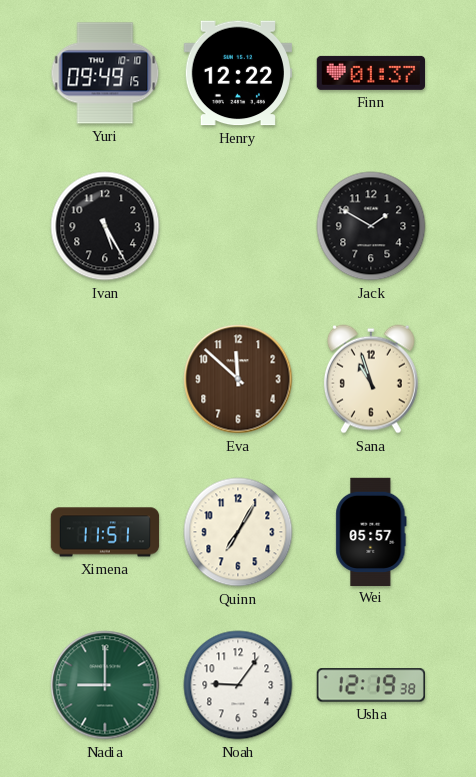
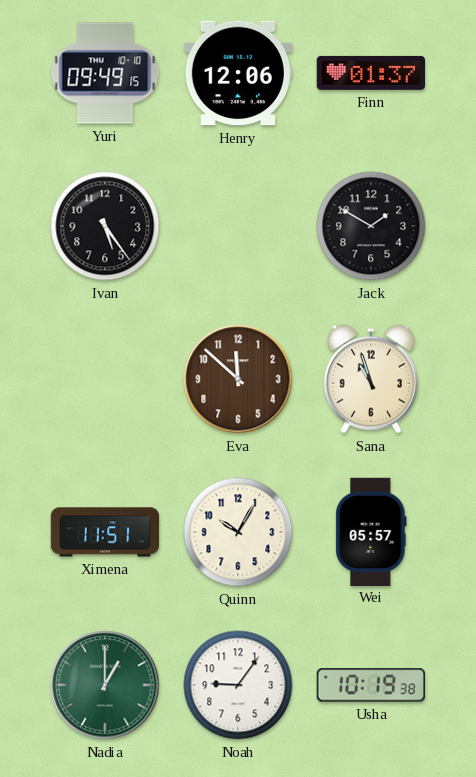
Henry: 12:22 -> 12:06 (237, 73)
Ivan: 5:25 -> 5:24 (105, 226)
Quinn: 7:05 -> 10:05 (238, 532)
Nadia: 9:00 -> 1:00 (105, 685)
Usha: 12:19 -> 10:19 (370, 685)
